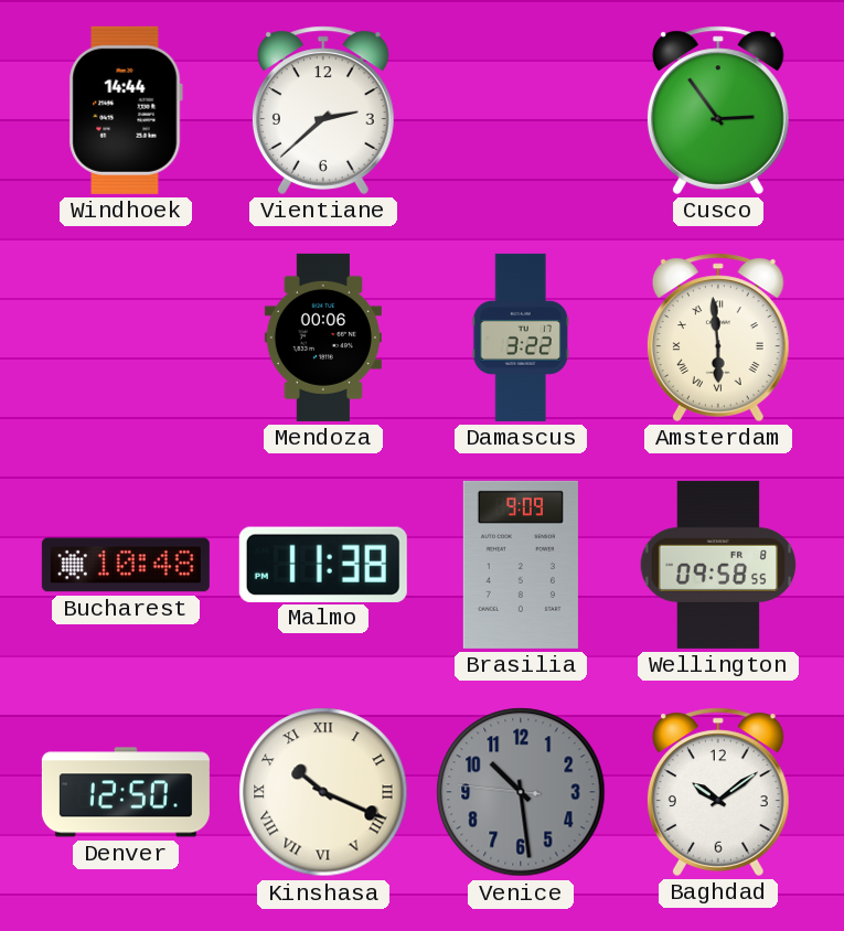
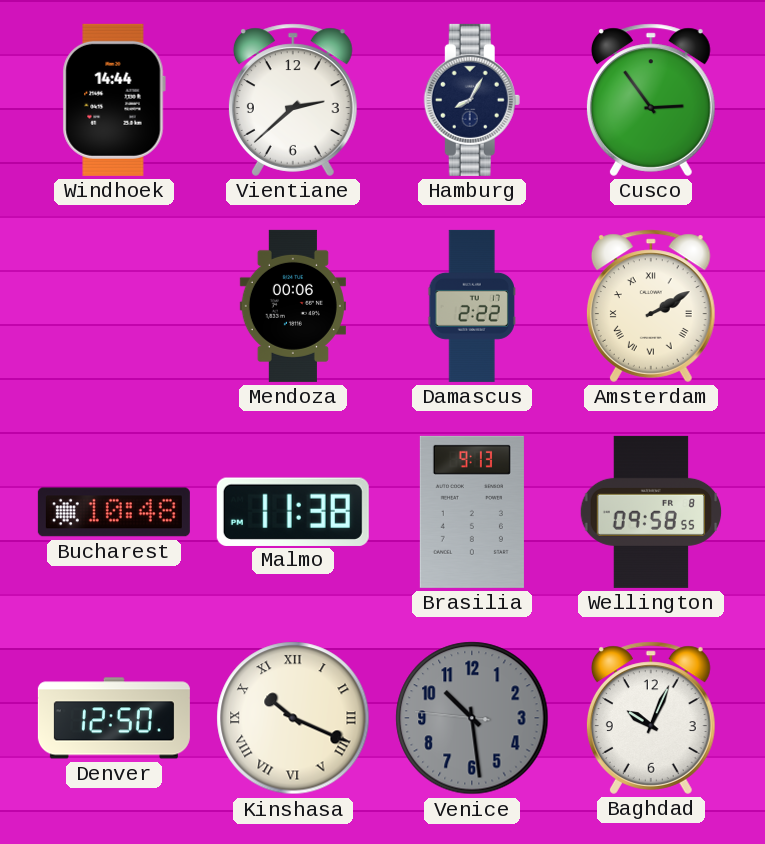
Hamburg: none -> 8:05 (472, 100)
Damascus: 3:22 -> 2:22 (472, 306)
Amsterdam: 5:59 -> 2:10 (651, 306)
Brasilia: 9:09 -> 9:13 (472, 512)
Baghdad: 10:09 -> 10:04 (651, 718)
